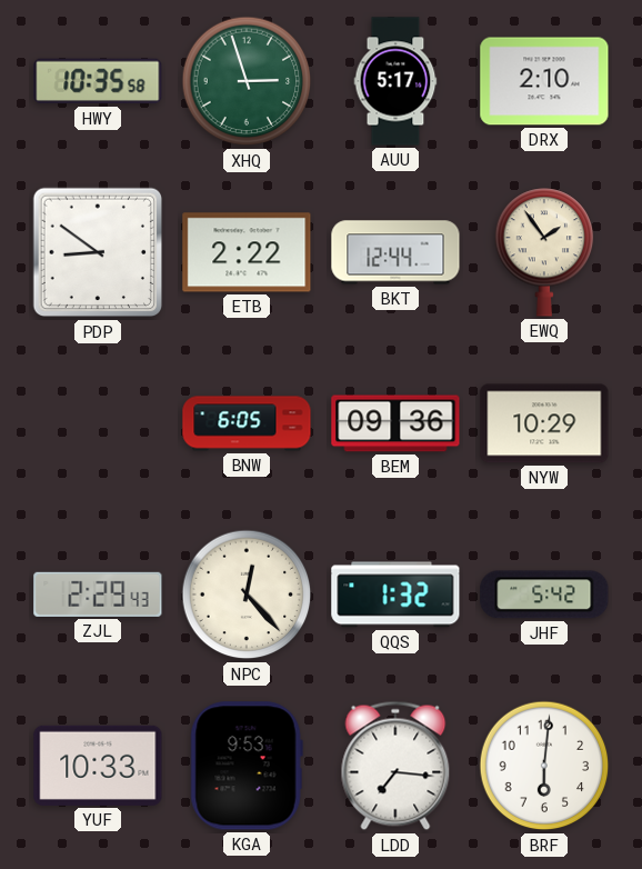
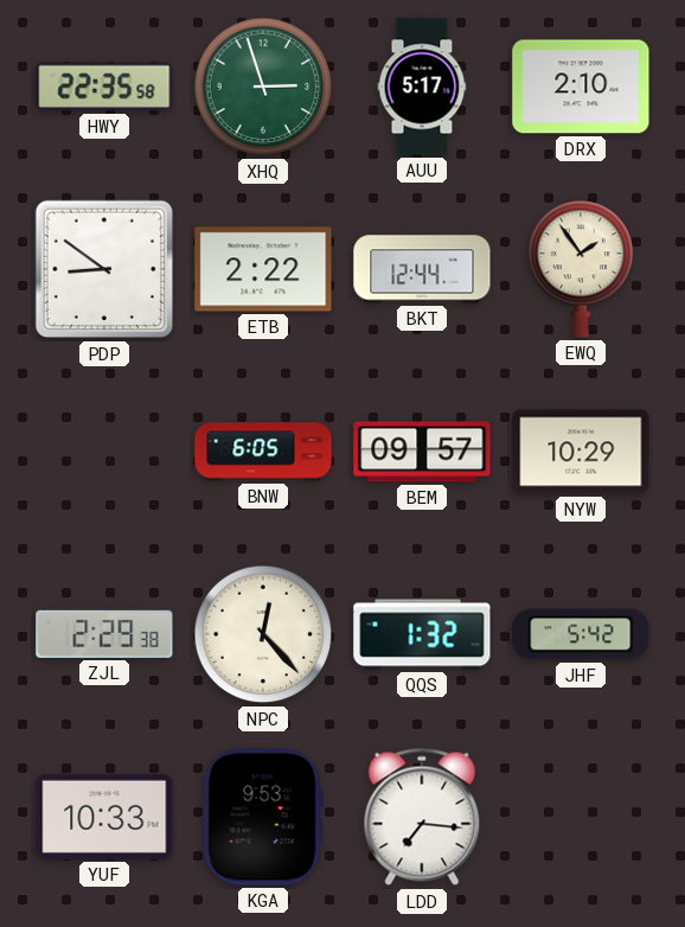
HWY: 10:35 -> 22:35 (104, 87)
BEM: 09:36 -> 09:57 (422, 452)
ZJL: 2:29:43 -> 2:29:38 (104, 634)
BRF: 6:01 -> none (544, 766)
